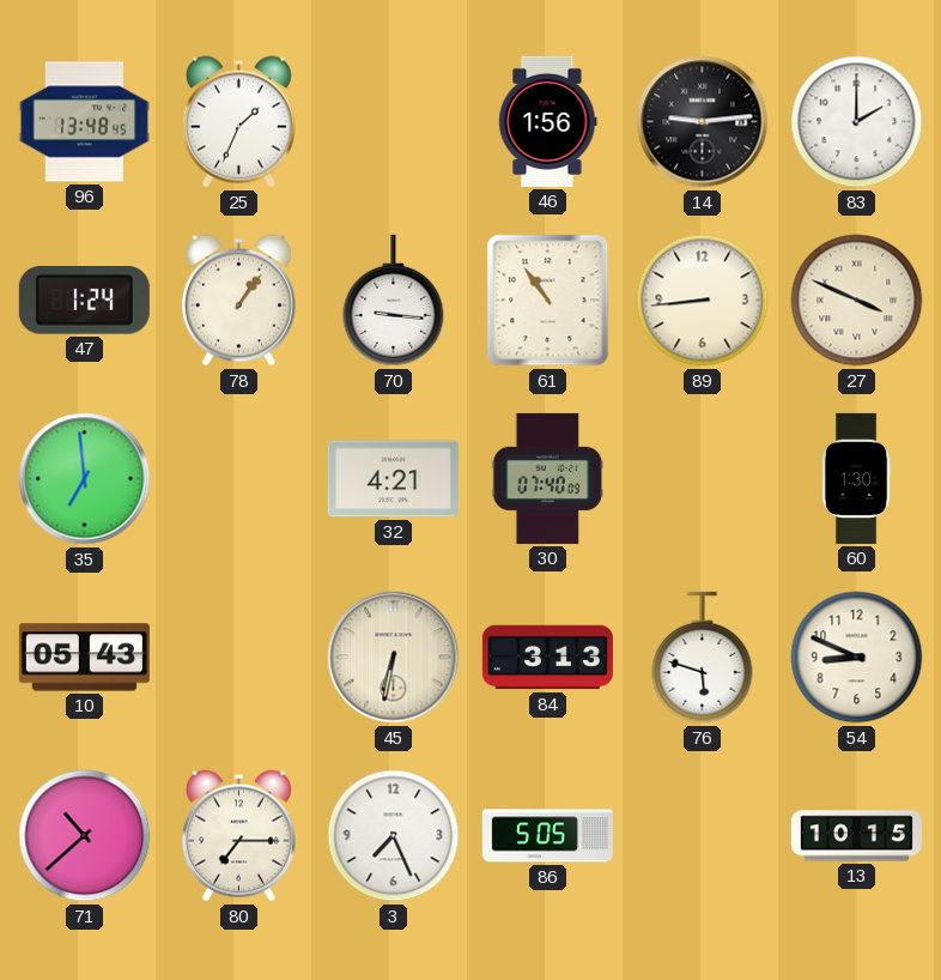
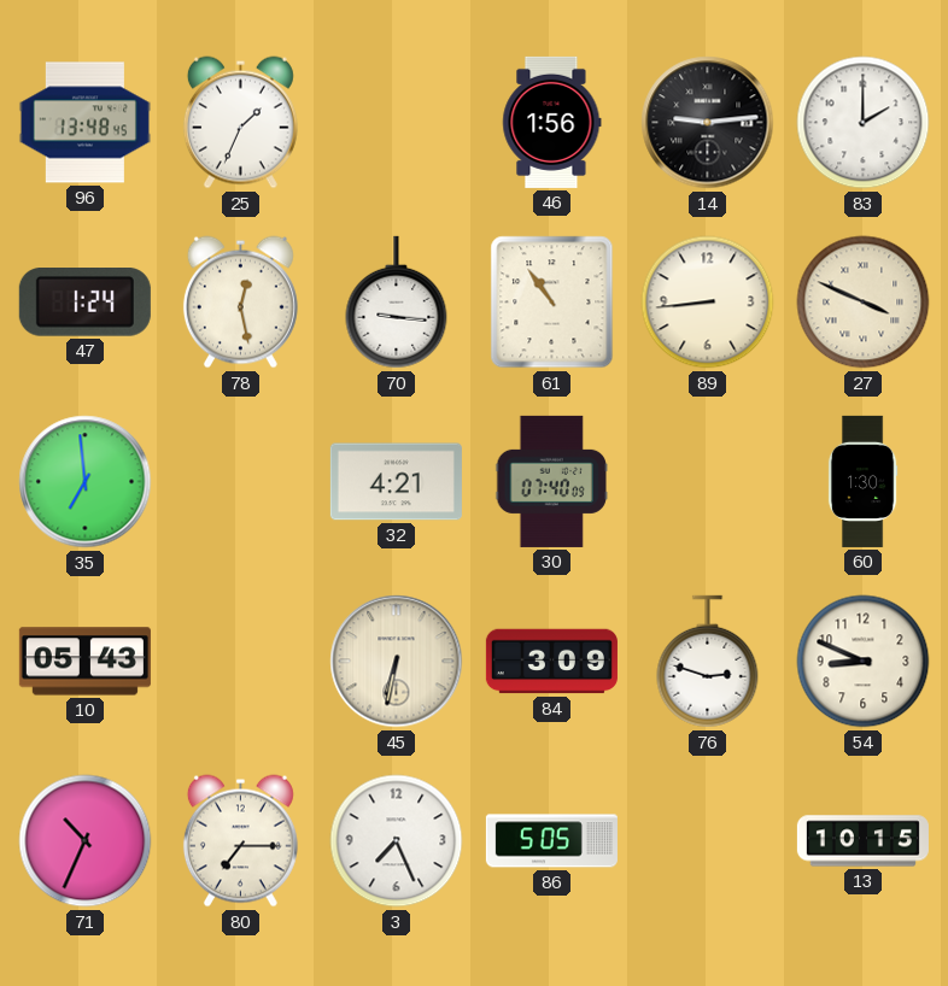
78: 1:06 -> 12:28 (240, 303)
84: 3:13 -> 3:09 (551, 662)
76: 5:48 -> 2:48 (708, 662)
71: 10:38 -> 10:34 (86, 841)
